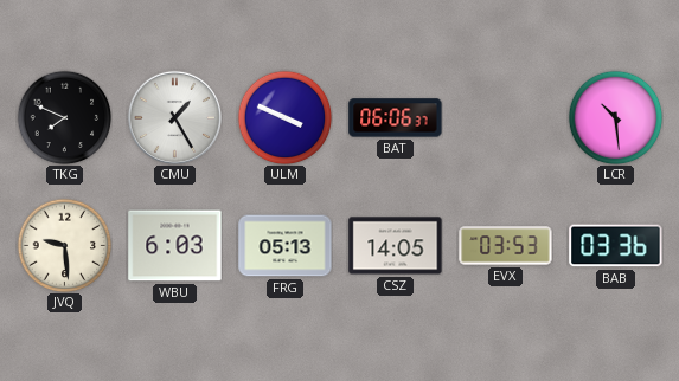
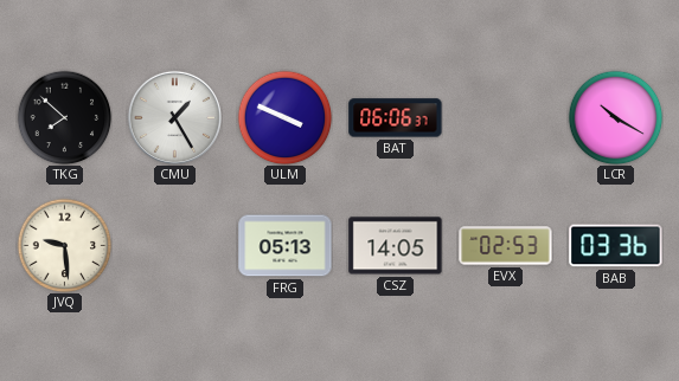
TKG: 7:49 -> 7:52 (64, 117)
LCR: 10:29 -> 10:20 (615, 117)
WBU: 6:03 -> none (175, 246)
EVX: 03:53 -> 02:53 (506, 246)
